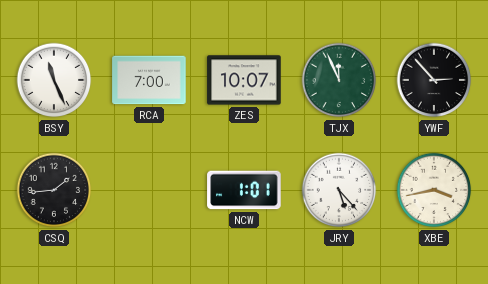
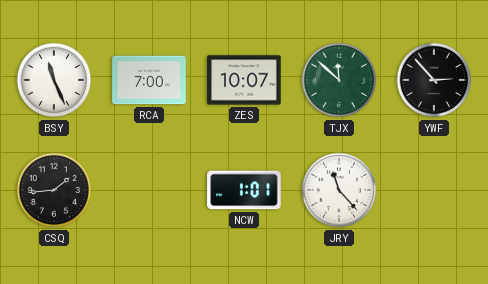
TJX: 11:56 -> 11:52 (339, 80)
JRY: 5:23 -> 11:23 (339, 190)
XBE: 3:43 -> none (434, 190)
